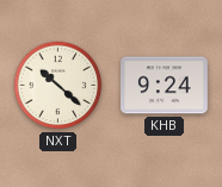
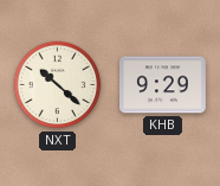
KHB: 9:24 -> 9:29 (163, 85)
